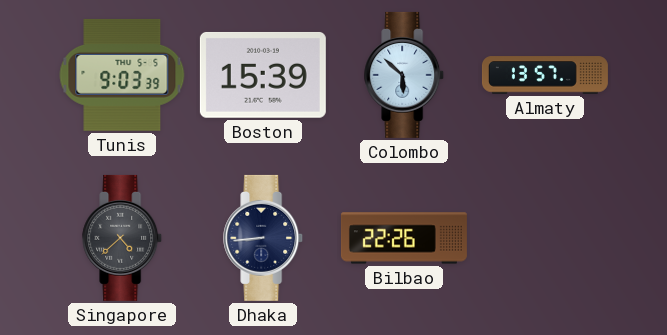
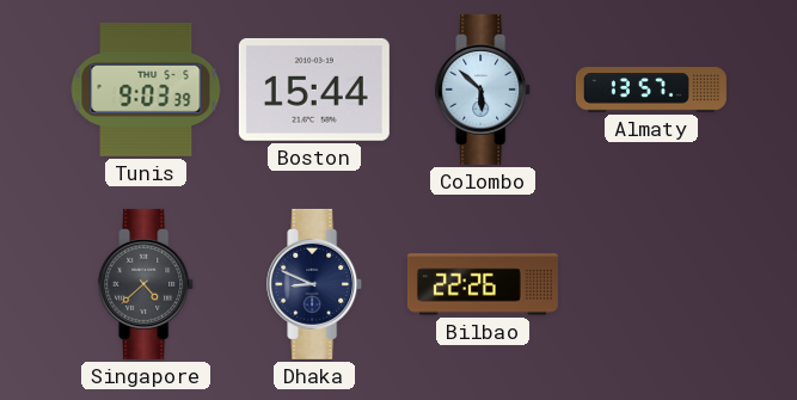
Boston: 15:39 -> 15:44 (314, 90)
Dhaka: 8:44 -> 8:49 (315, 284)
